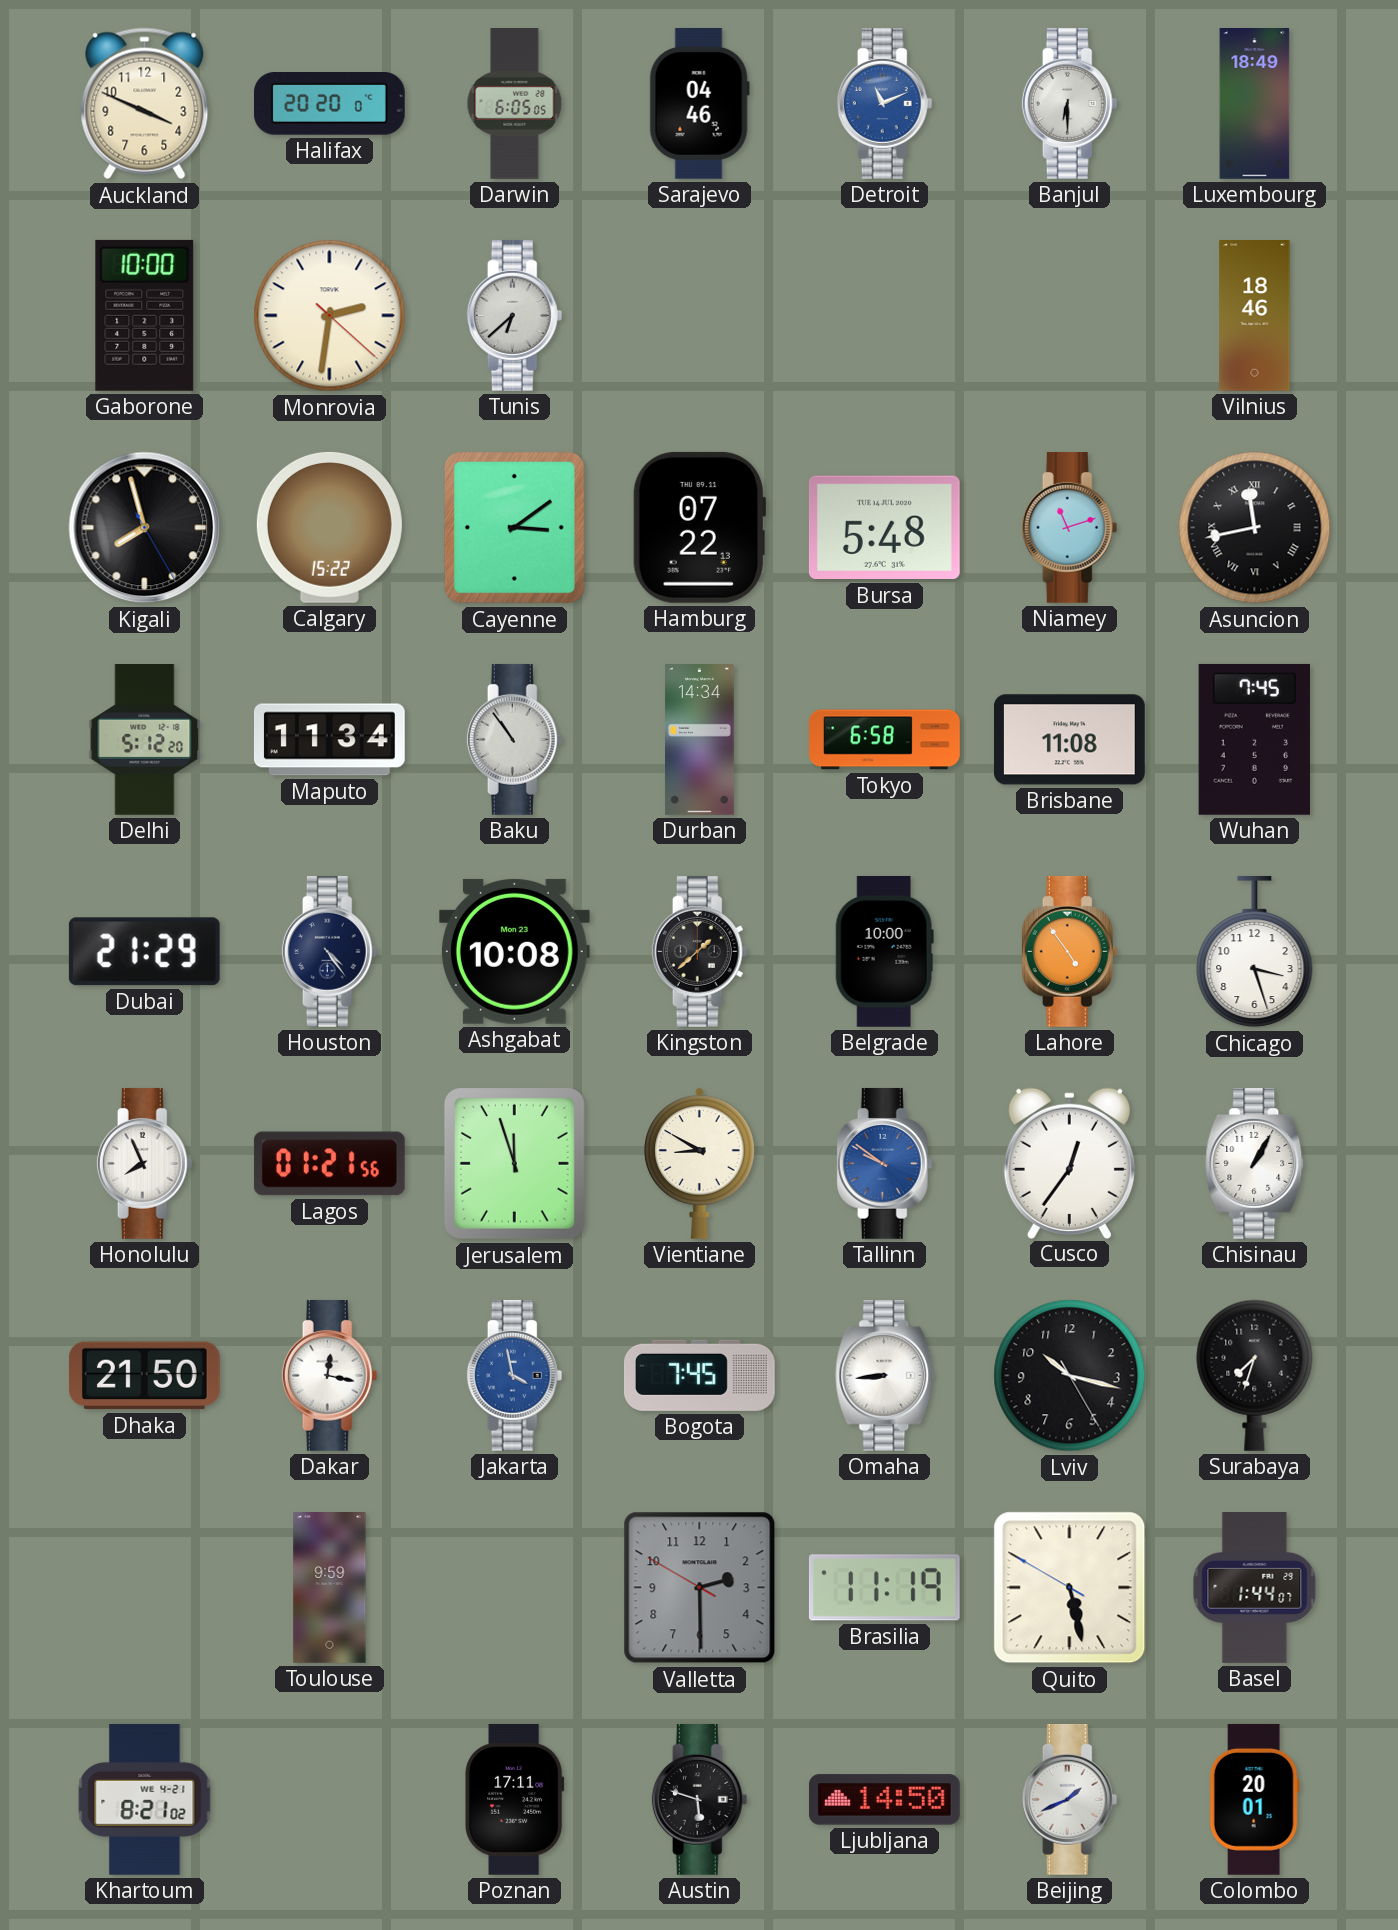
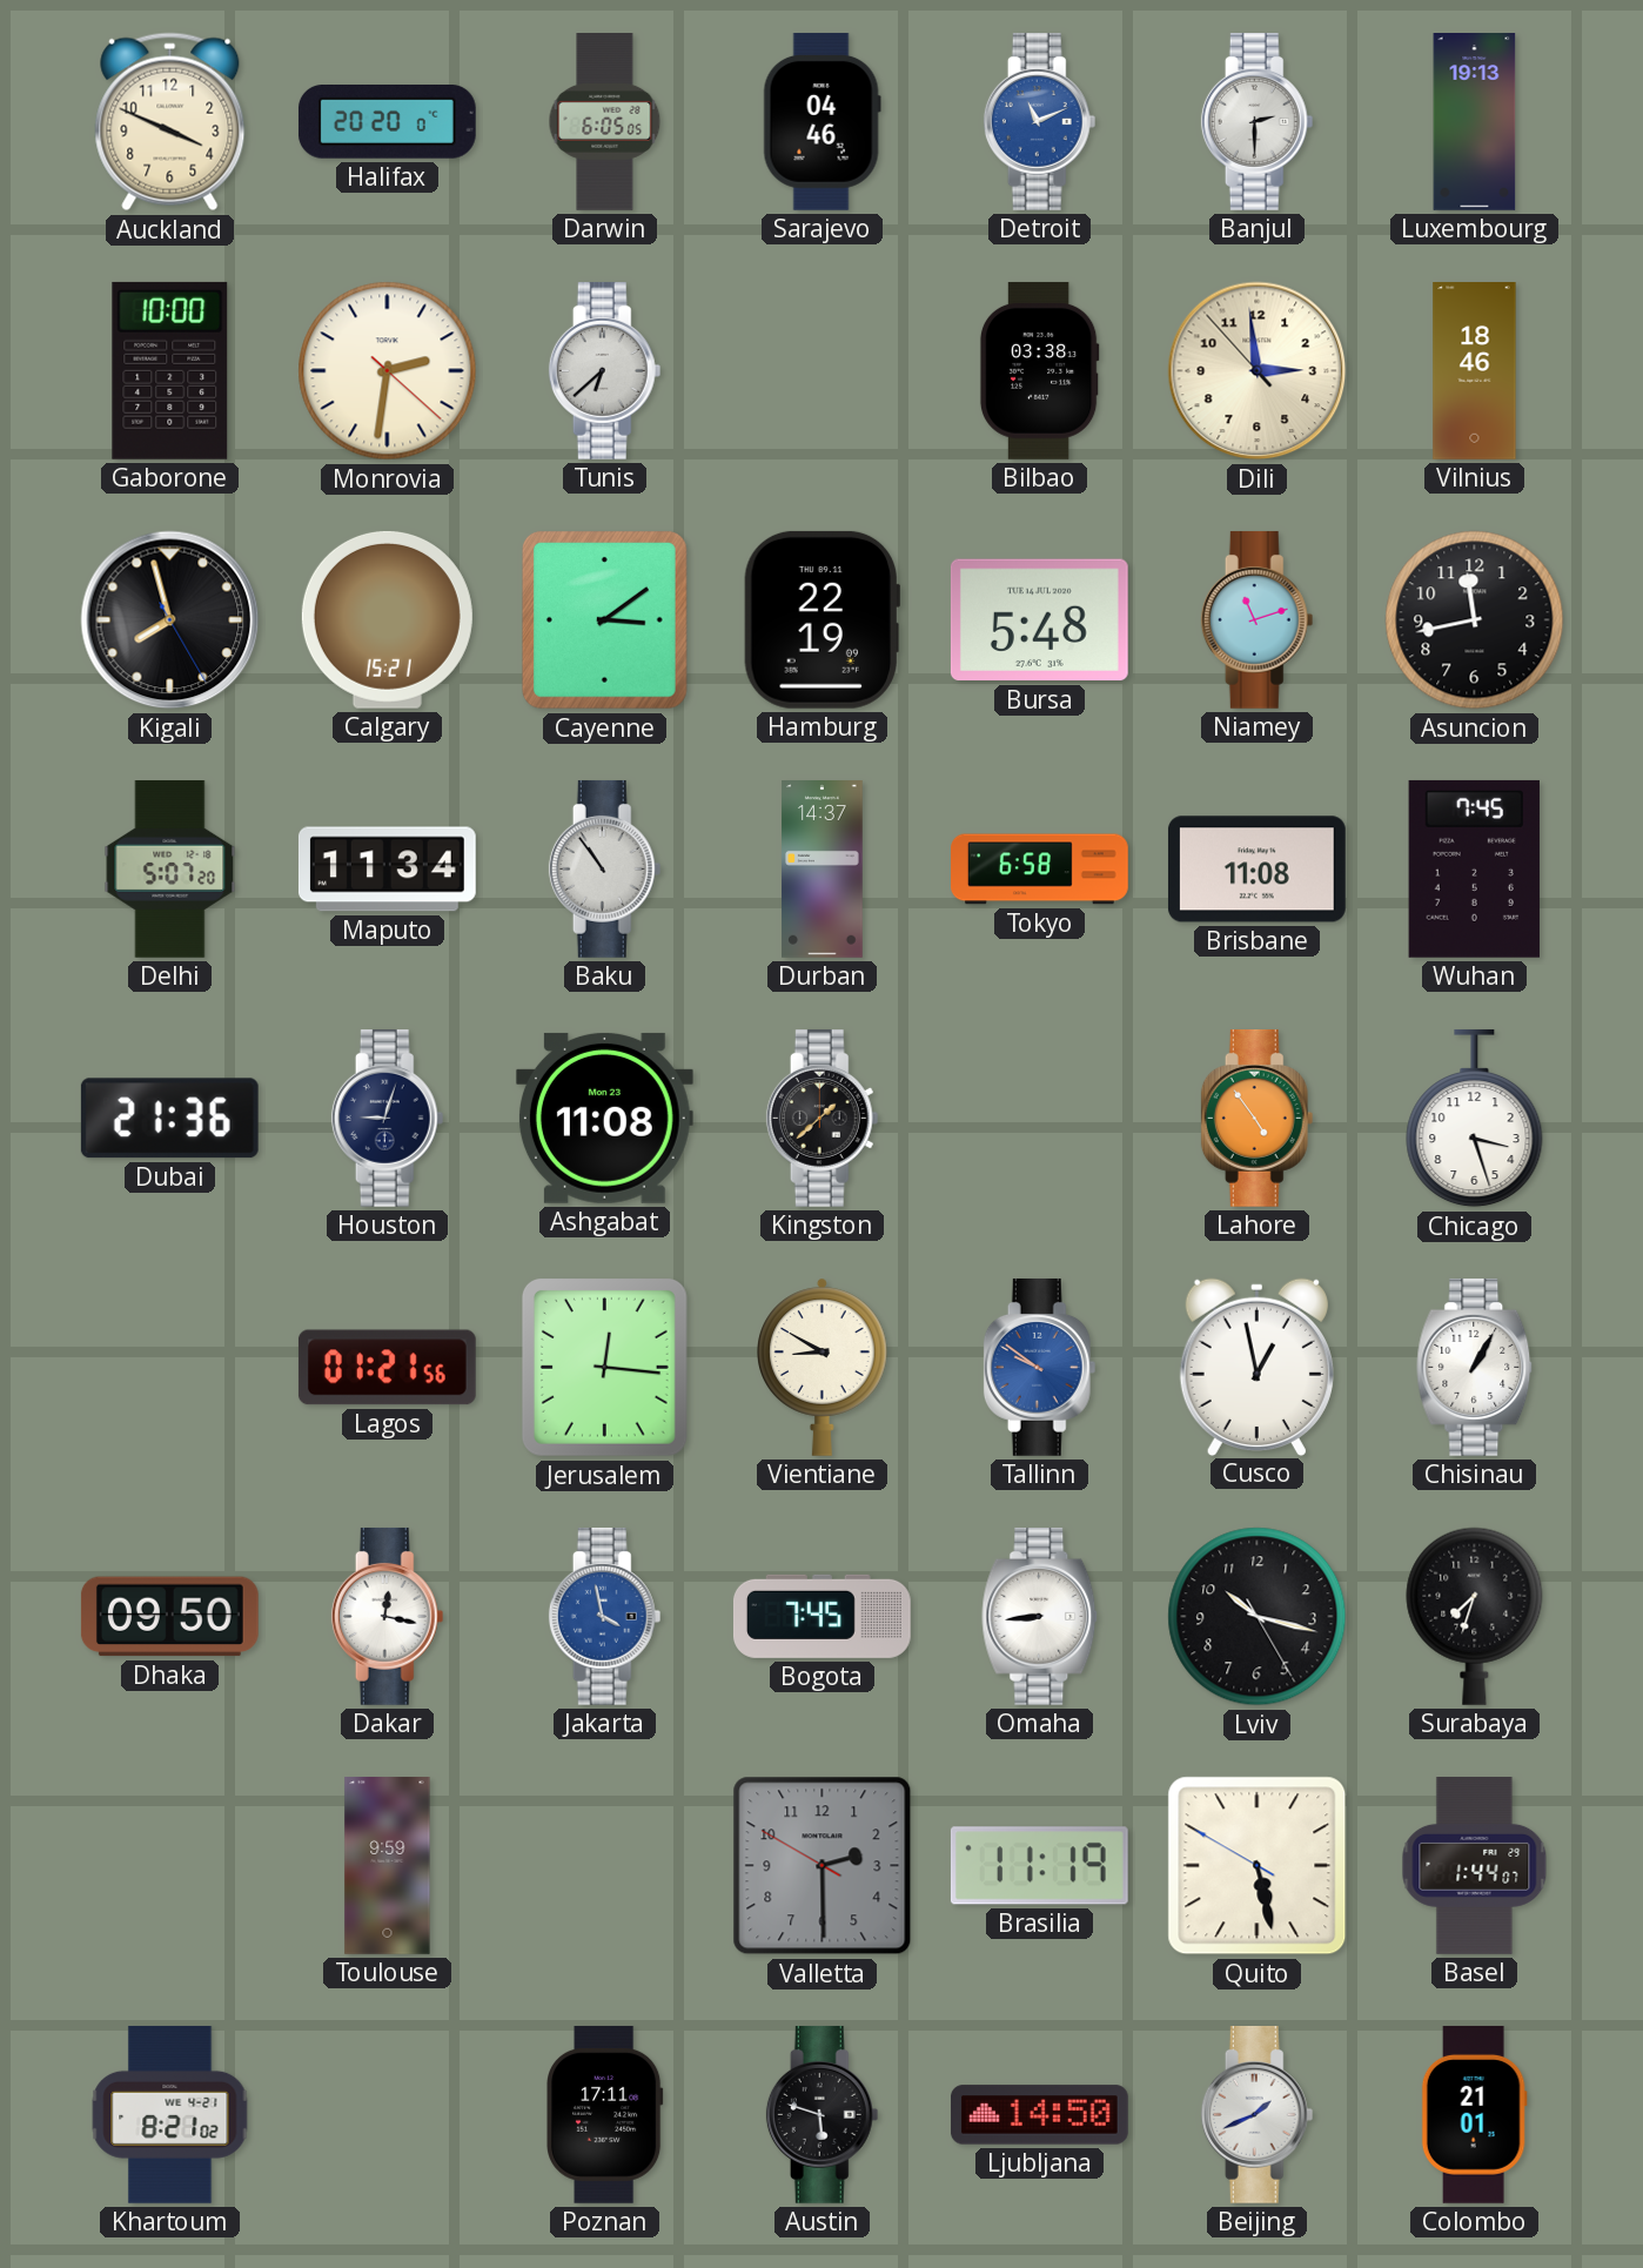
Banjul: 6:30 -> 2:30 (1258, 121)
Luxembourg: 18:49 -> 19:13 (1475, 122)
Bilbao: none -> 03:38 (1039, 370)
Dili: none -> 2:58 (1258, 371)
Calgary: 15:22 -> 15:21 (387, 619)
Hamburg: 07:22 -> 22:19 (821, 619)
Asuncion numerals: Roman -> Arabic (1475, 620)
Delhi: 5:12 -> 5:07 (170, 870)
Durban: 14:34 -> 14:37 (823, 870)
Dubai: 21:29 -> 21:36 (169, 1119)
Houston: 4:24 -> 9:03 (388, 1118)
Ashgabat: 10:08 -> 11:08 (604, 1118)
Belgrade: 10:00 -> none (884, 951)
Honolulu: 7:56 -> none (145, 1163)
Jerusalem: 11:57 -> 12:16 (604, 1367)
Cusco: 12:36 -> 12:58 (1256, 1367)
Dhaka: 21:50 -> 09:50 (169, 1617)
Colombo: 20:01 -> 21:01 (1474, 2114)
